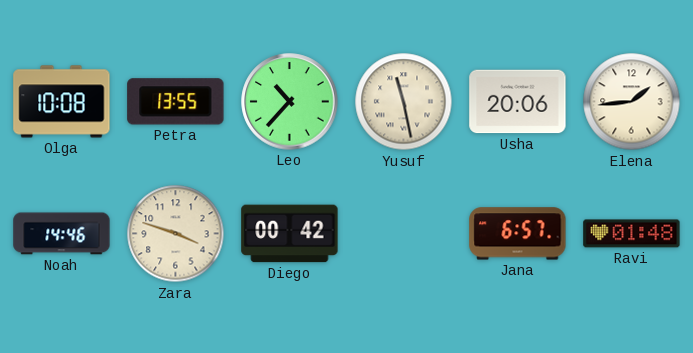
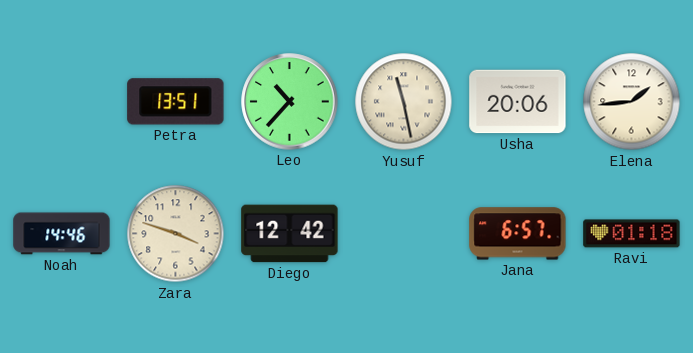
Olga: 10:08 -> none (62, 102)
Petra: 13:55 -> 13:51 (176, 102)
Diego: 00:42 -> 12:42 (290, 234)
Ravi: 01:48 -> 01:18 (632, 234)
